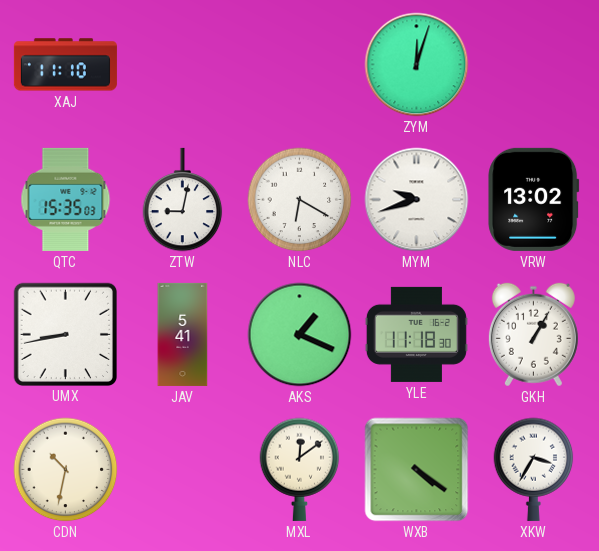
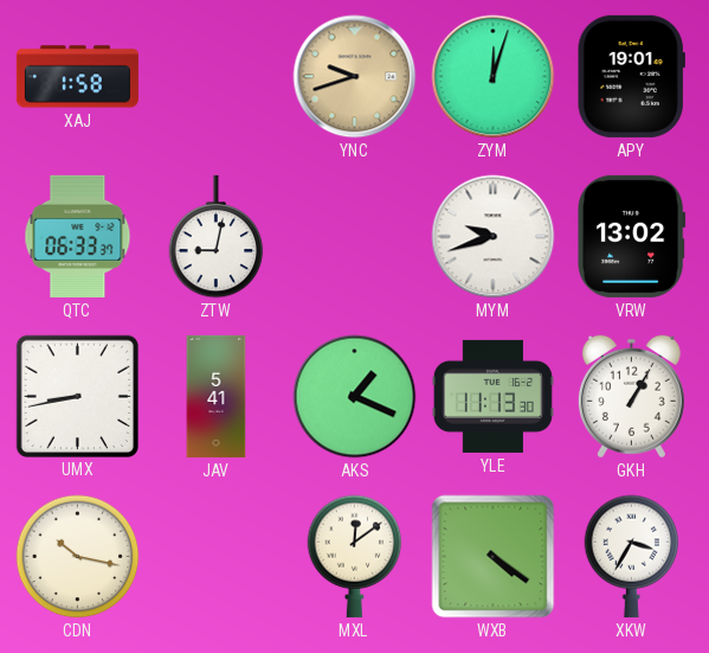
XAJ: 11:10 -> 1:58 (77, 77)
YNC: none -> 9:42 (355, 77)
APY: none -> 19:01 (631, 76)
QTC: 15:35 -> 06:33 (78, 236)
NLC: 6:20 -> none (300, 200)
YLE: 11:18 -> 11:13 (492, 396)
CDN: 10:32 -> 10:17 (78, 557)
